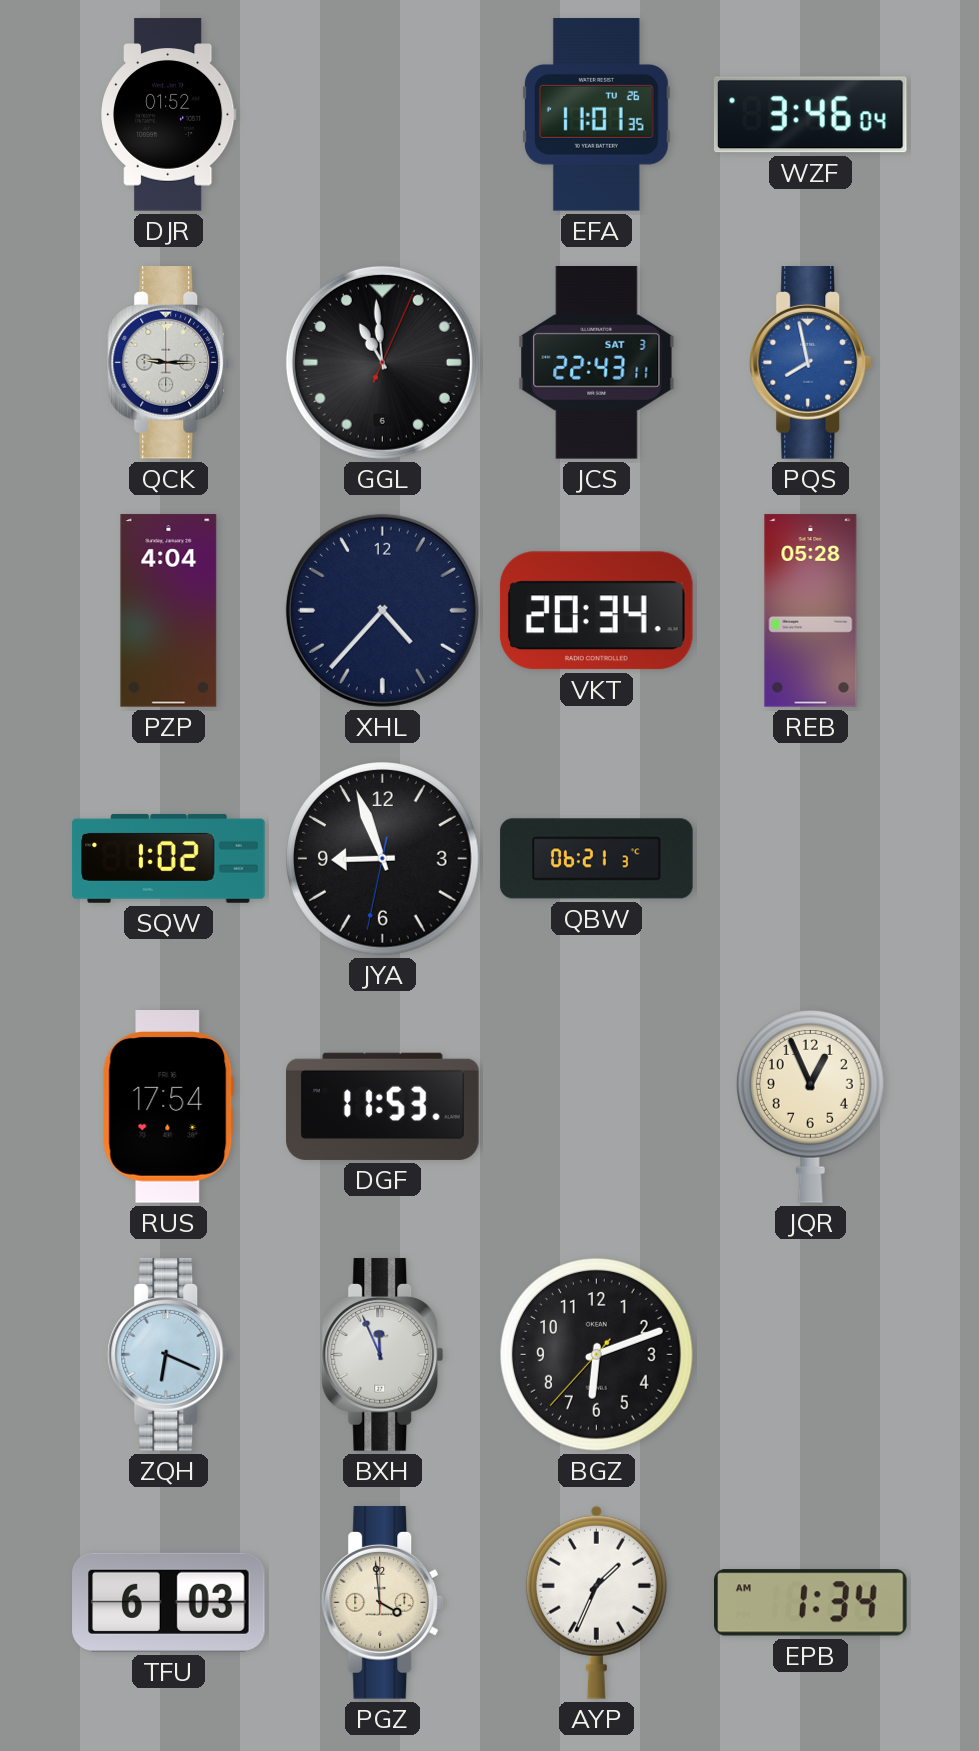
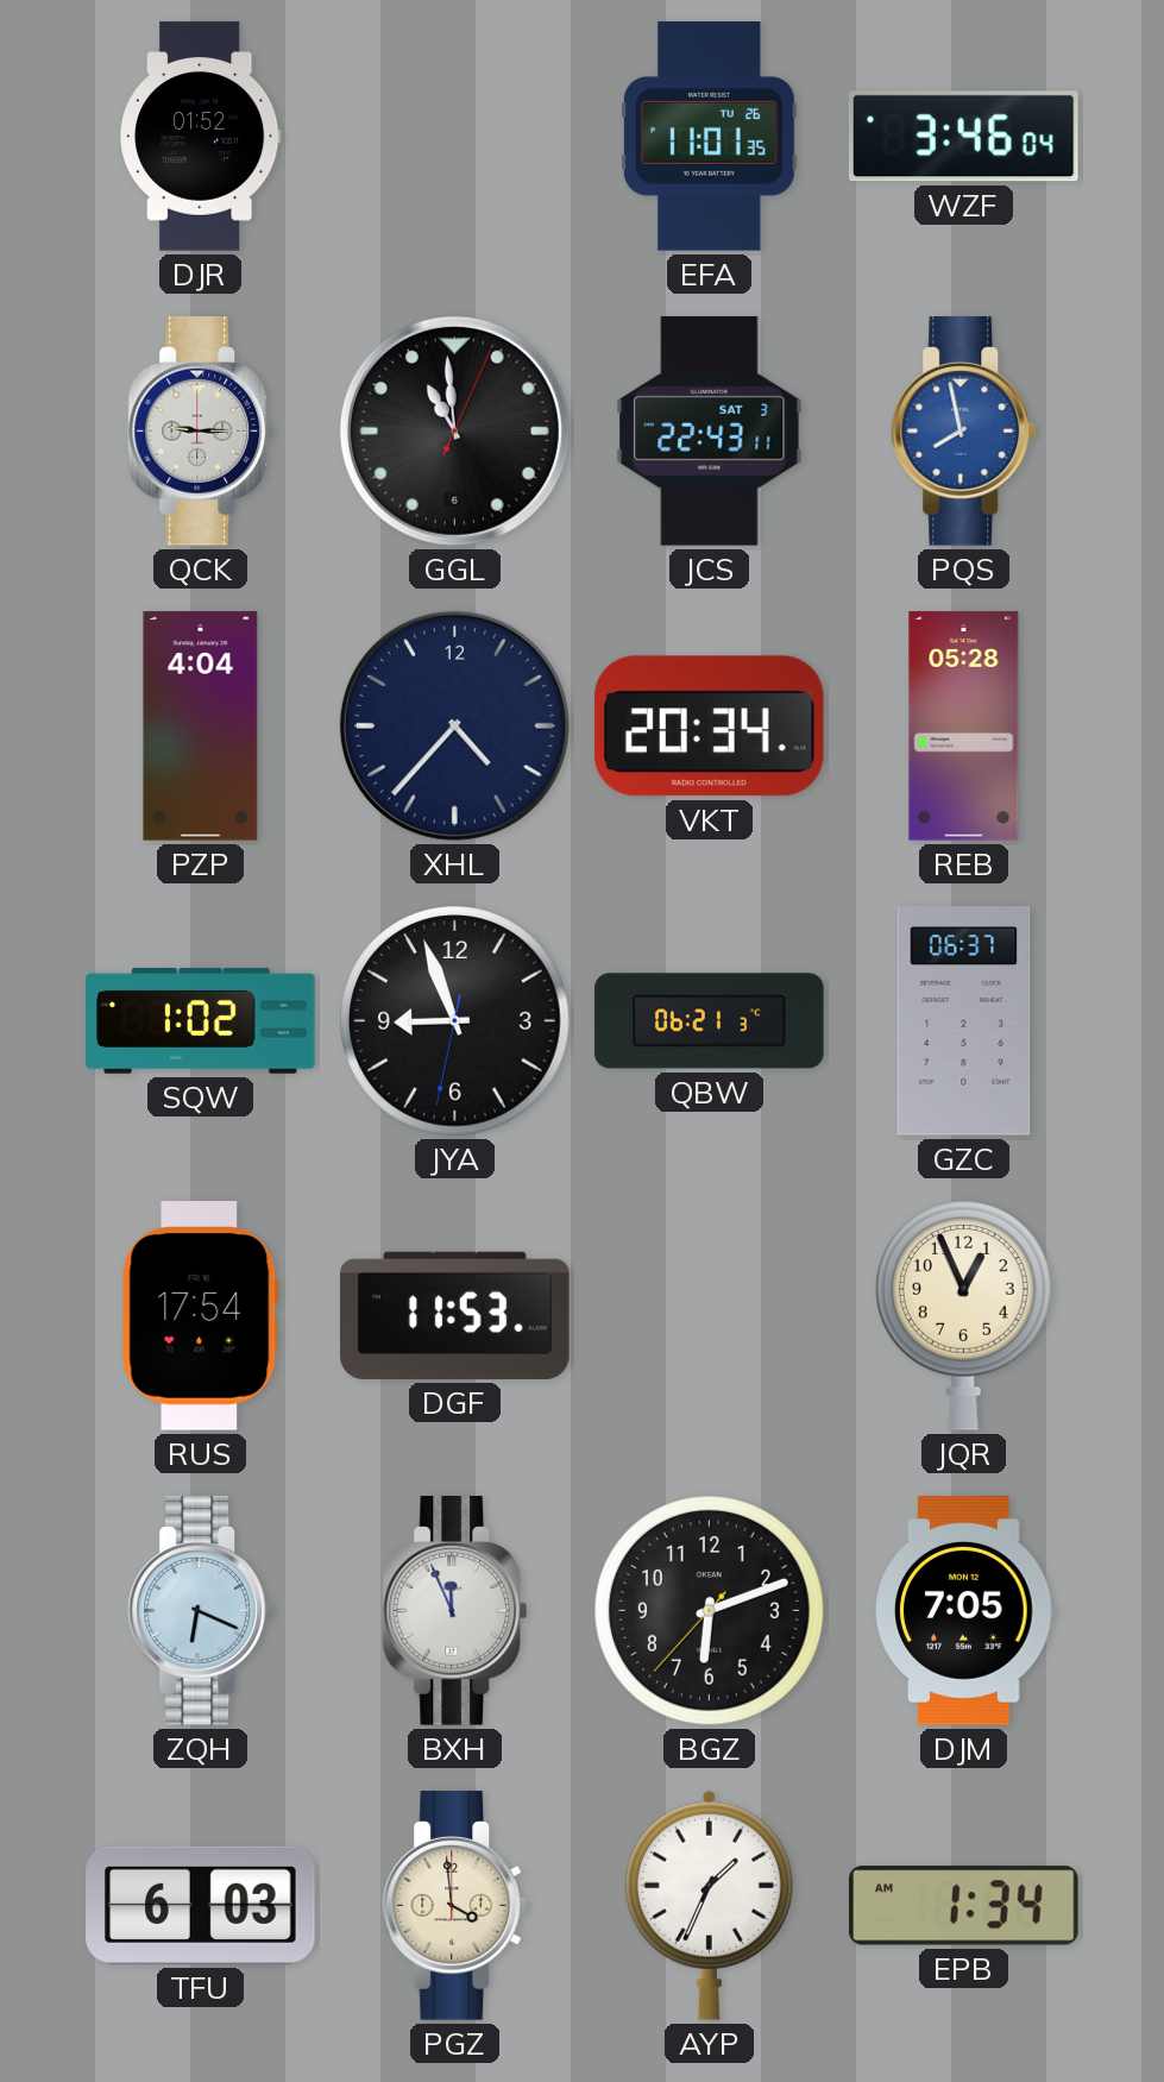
GZC: none -> 06:37 (964, 1021)
DJM: none -> 7:05 (964, 1611)
